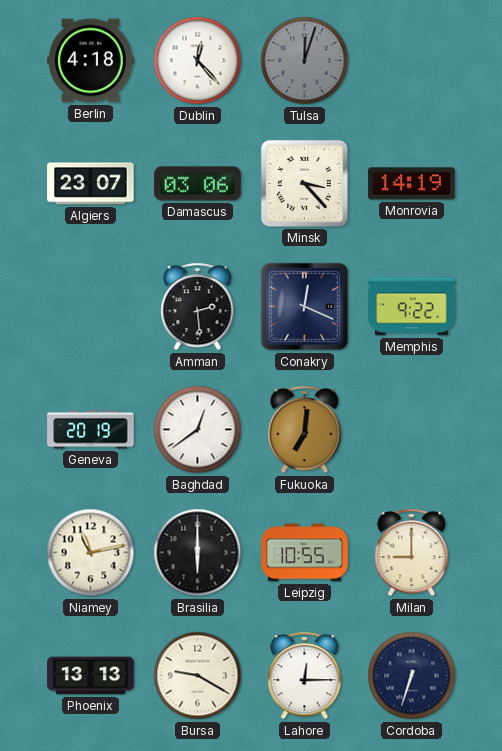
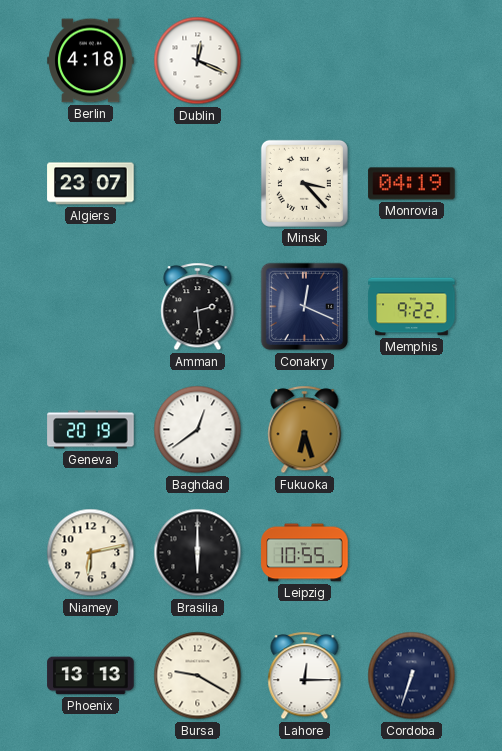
Dublin: 12:23 -> 12:19 (198, 61)
Tulsa: 12:03 -> none (305, 61)
Damascus: 03:06 -> none (198, 184)
Monrovia: 14:19 -> 04:19 (412, 184)
Fukuoka: 7:01 -> 6:27 (305, 430)
Niamey: 11:13 -> 6:13 (91, 553)
Milan: 9:00 -> none (412, 553)
